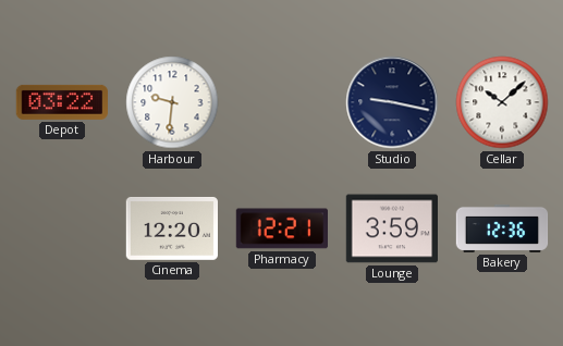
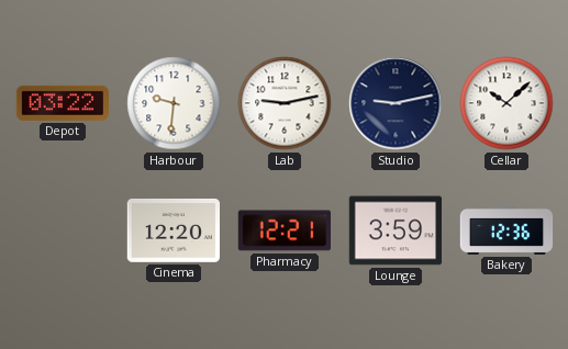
Lab: none -> 9:13 (285, 103)
Studio: 9:17 -> 9:13 (396, 103)
